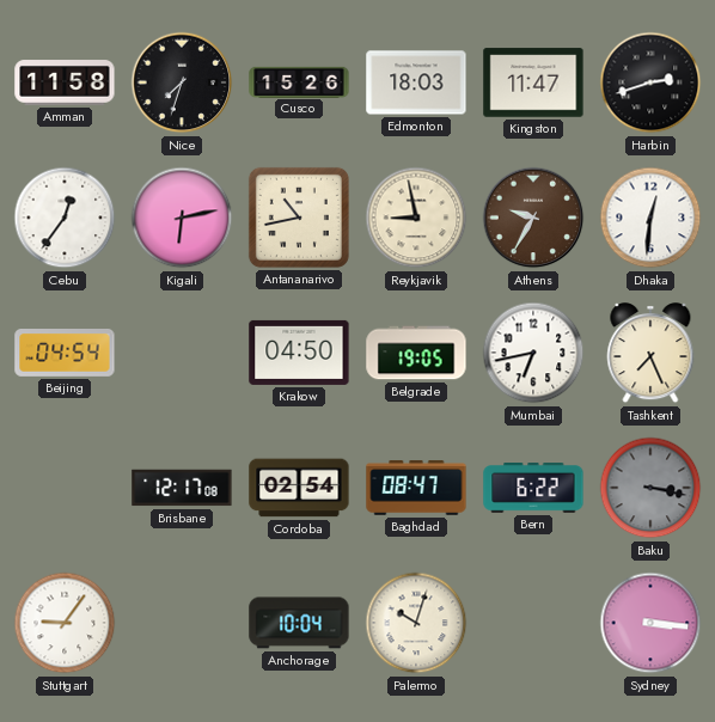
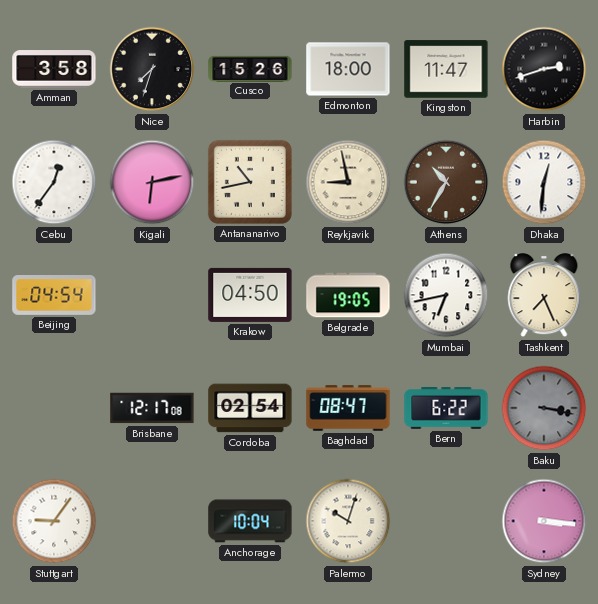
Amman: 11:58 -> 3:58 (54, 69)
Edmonton: 18:03 -> 18:00 (348, 69)
Athens: 9:35 -> 10:35 (446, 182)
